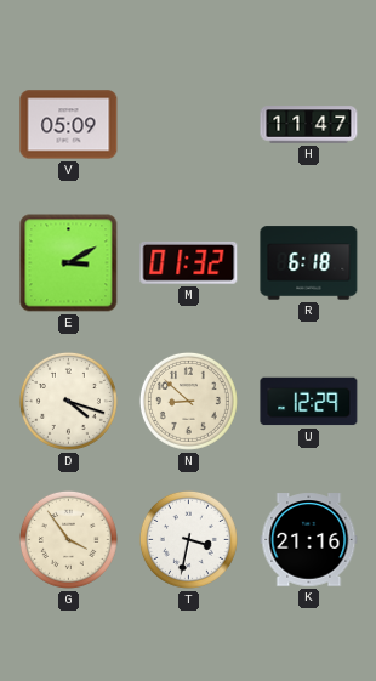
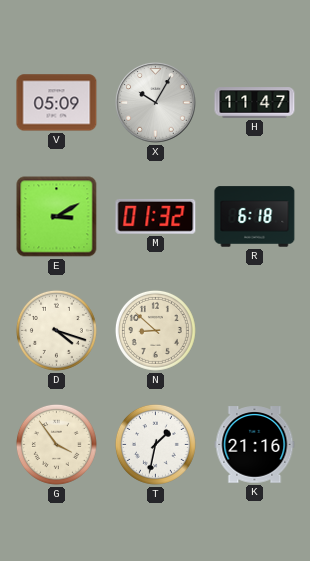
X: none -> 10:05 (156, 103)
U: 12:29 -> none (309, 402)
T: 3:32 -> 1:32 (155, 444)
